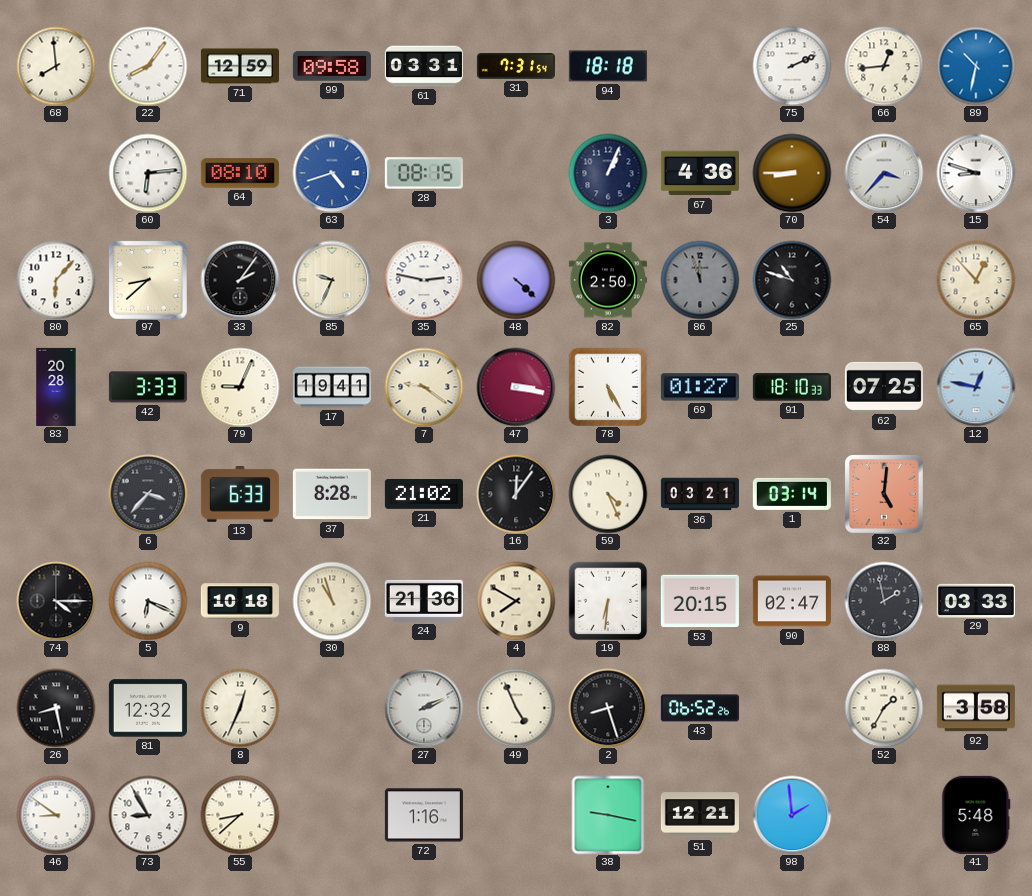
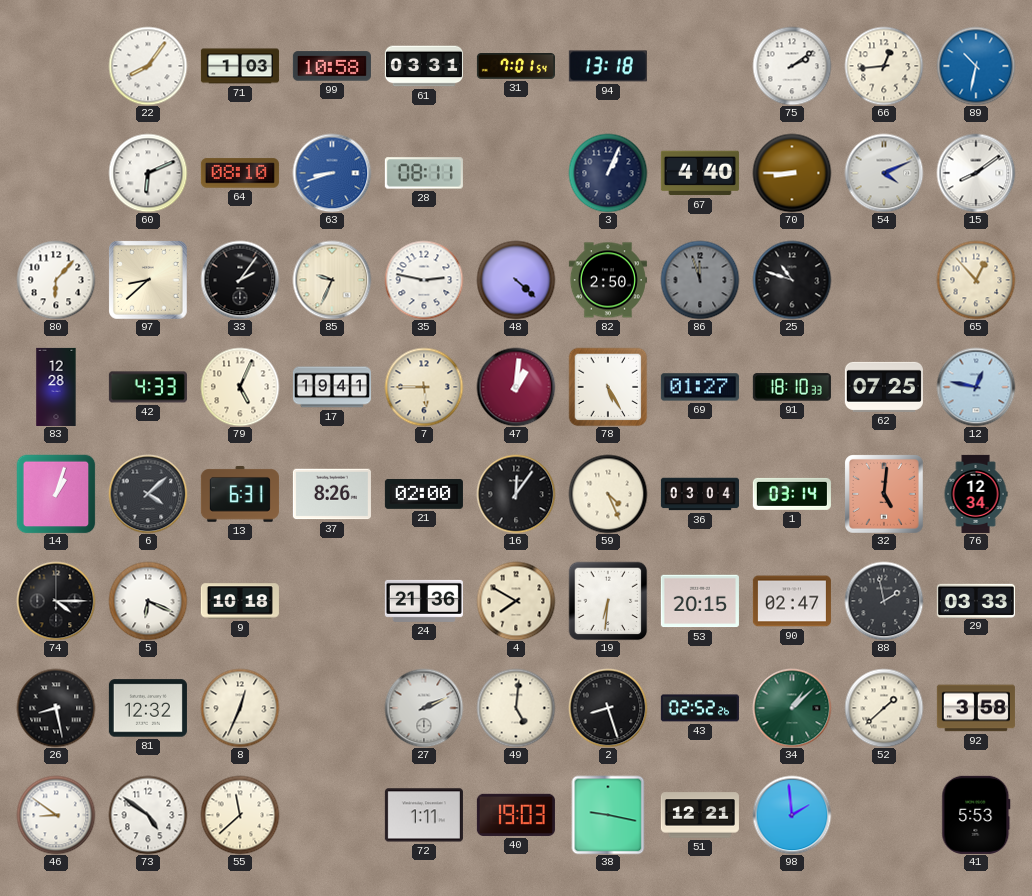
68: 7:59 -> none (56, 66)
71: 12:59 -> 1:03 (240, 66)
99: 09:58 -> 10:58 (332, 66)
31: 7:31 -> 7:01 (516, 67)
94: 18:18 -> 13:18 (608, 66)
75: 2:11 -> 2:09 (792, 66)
60: 6:14 -> 6:11 (148, 173)
63: 4:42 -> 8:42 (332, 173)
28: 08:15 -> 08:11 (424, 173)
67: 4:36 -> 4:40 (700, 173)
54: 3:37 -> 4:11 (884, 173)
15: 8:48 -> 8:09 (976, 173)
83: 20:28 -> 12:28 (56, 387)
42: 3:33 -> 4:33 (148, 387)
79: 9:04 -> 5:04 (240, 387)
7: 9:21 -> 5:45 (424, 387)
47: 3:17 -> 1:01 (516, 387)
14: none -> 1:03 (56, 494)
6: 3:37 -> 4:08 (148, 494)
13: 6:33 -> 6:31 (240, 494)
37: 8:28 -> 8:26 (332, 494)
21: 21:02 -> 02:00 (424, 495)
36: 03:21 -> 03:04 (700, 494)
76: none -> 12:34 (976, 494)
30: 10:57 -> none (332, 601)
49: 4:56 -> 5:01 (516, 708)
43: 06:52 -> 02:52 (700, 708)
34: none -> 1:08 (792, 708)
52: 1:35 -> 1:38 (884, 708)
73: 8:55 -> 4:51 (148, 815)
55: 8:38 -> 11:38 (240, 815)
72: 1:16 -> 1:11 (424, 815)
40: none -> 19:03 (516, 815)
41: 5:48 -> 5:53 (976, 815)
